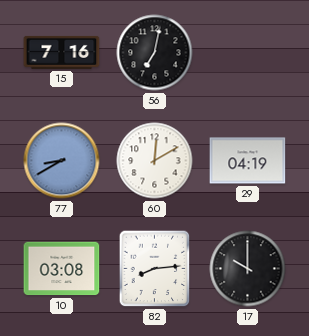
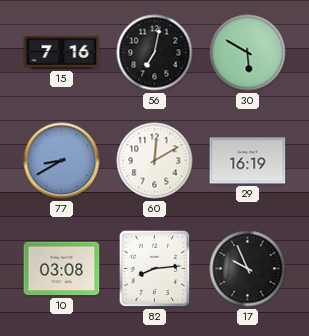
30: none -> 5:50 (248, 53)
29: 04:19 -> 16:19 (248, 161)
17: 10:00 -> 9:56 (248, 269)
